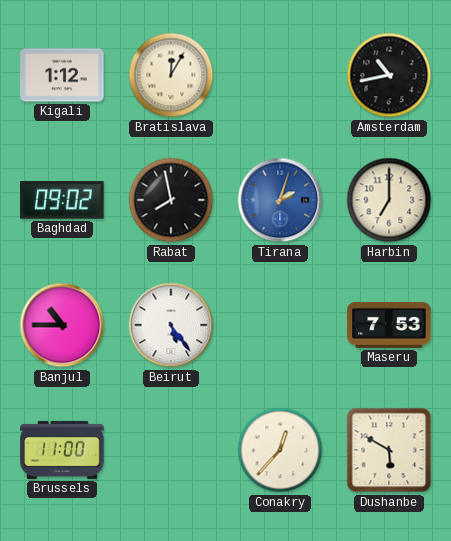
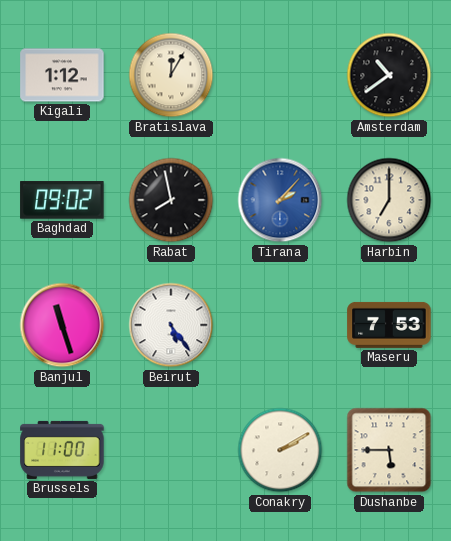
Amsterdam: 10:43 -> 10:39 (389, 75)
Tirana: 2:03 -> 2:07 (280, 200)
Banjul: 10:45 -> 11:27 (62, 325)
Conakry: 12:37 -> 2:10 (280, 450)
Dushanbe: 5:50 -> 5:45 (389, 450)
